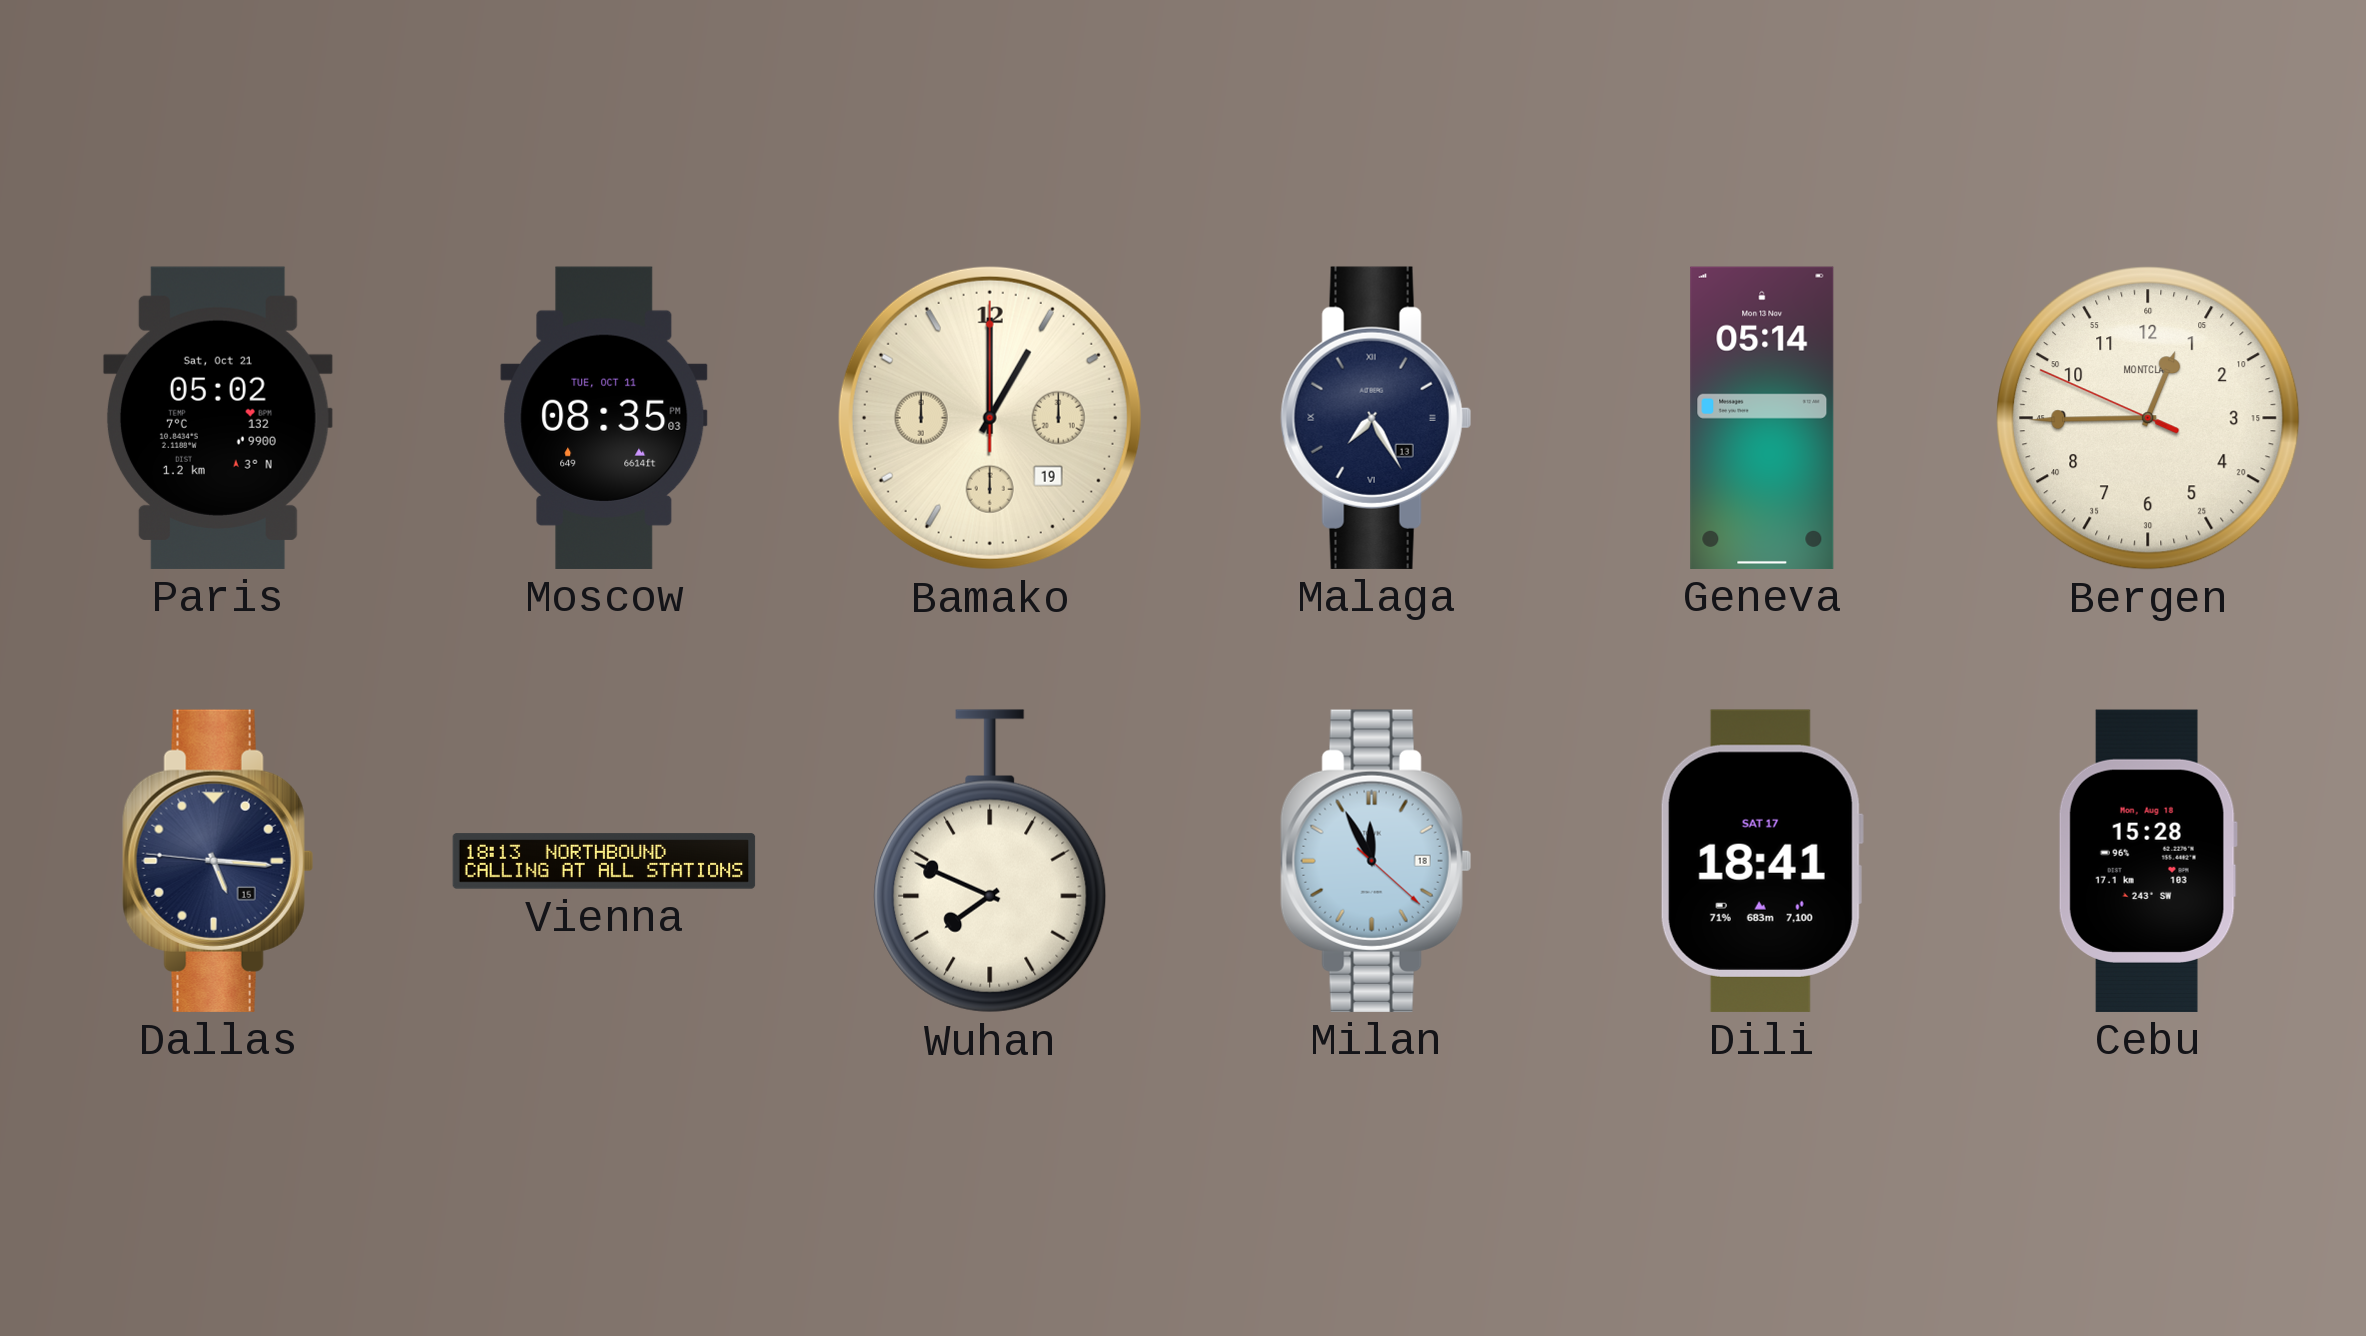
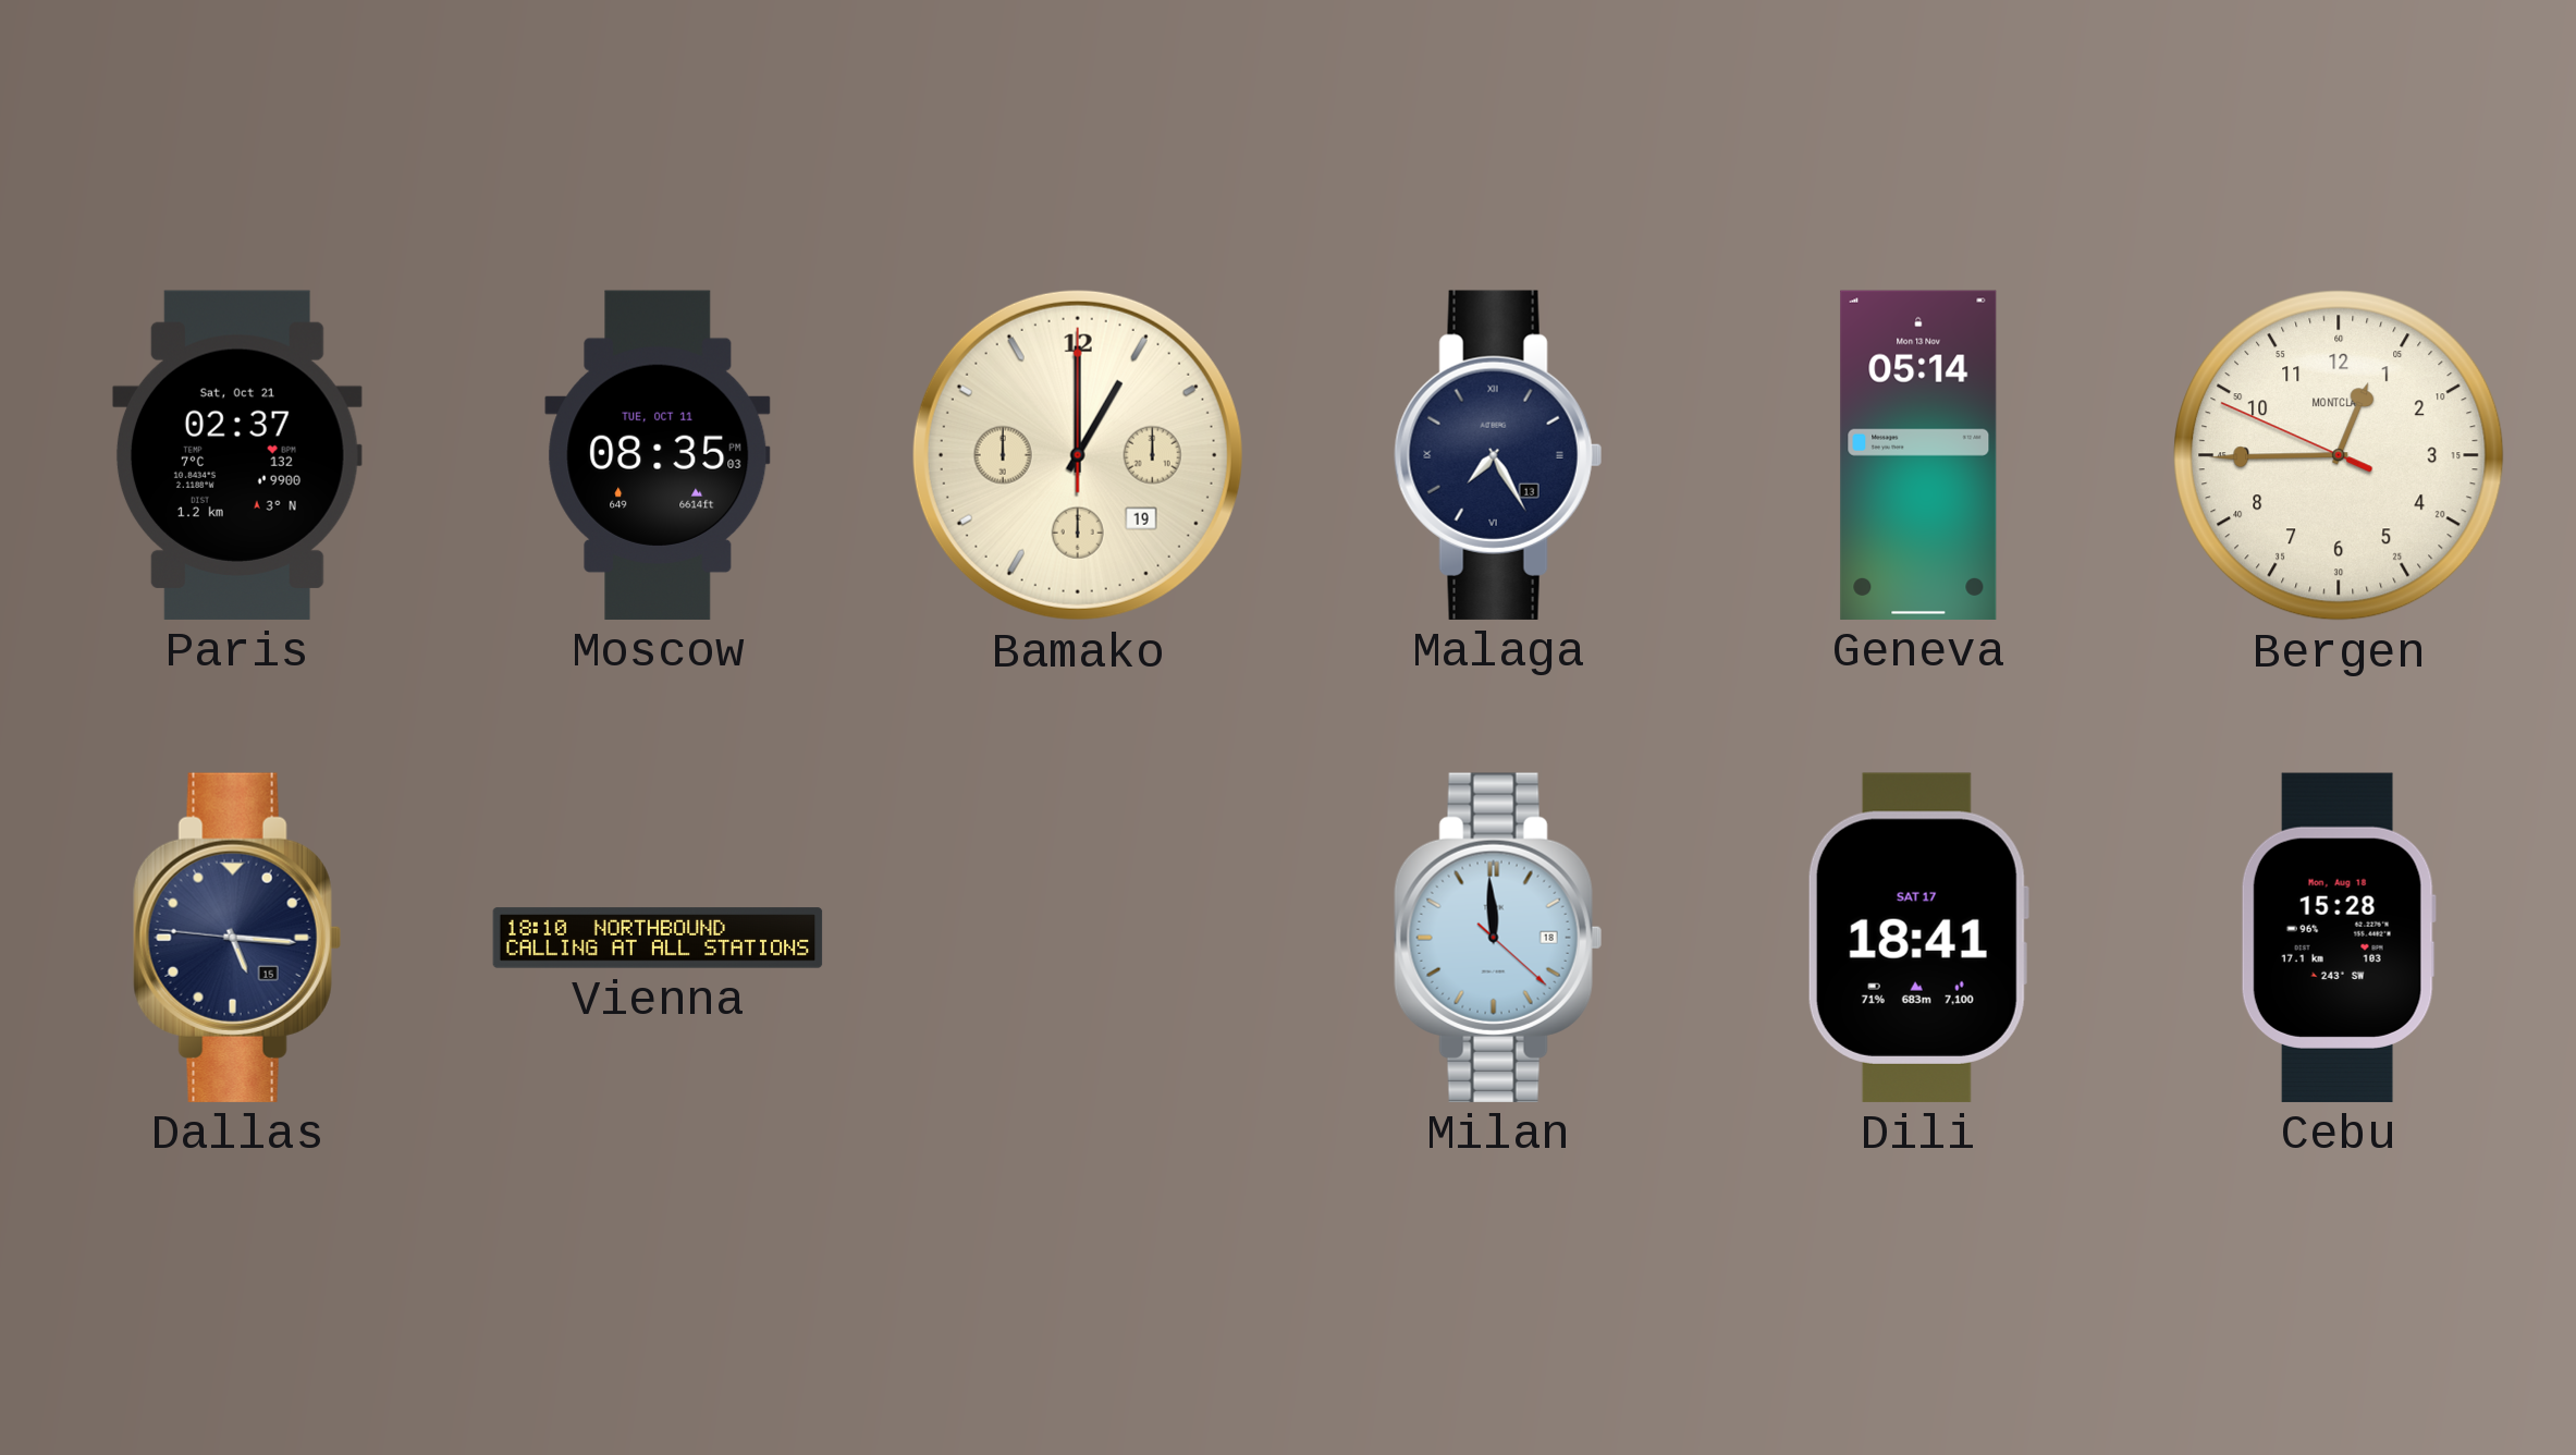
Paris: 05:02 -> 02:37 (237, 455)
Vienna: 18:13 -> 18:10 (658, 938)
Wuhan: 7:49 -> none (990, 861)
Milan: 11:55 -> 11:59 (1498, 938)
